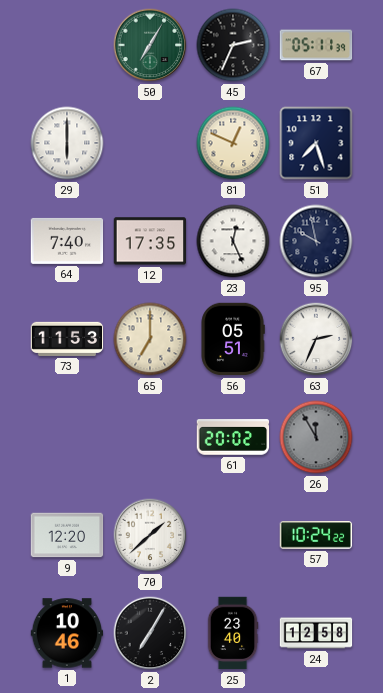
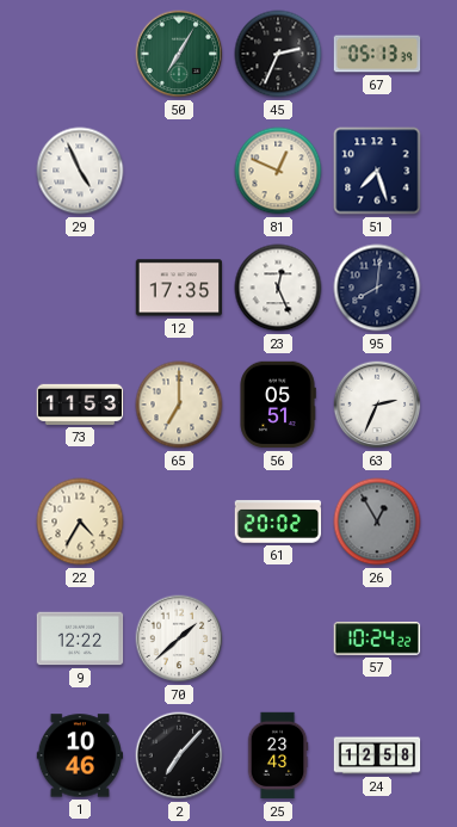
67: 05:11 -> 05:13 (377, 54)
29: 6:00 -> 4:56 (80, 171)
64: 7:40 -> none (67, 241)
95: 9:58 -> 8:01 (377, 288)
22: none -> 4:35 (80, 521)
26: 11:55 -> 12:55 (377, 521)
9: 12:20 -> 12:22 (80, 638)
2: 7:05 -> 7:07 (179, 755)
25: 23:40 -> 23:43 (278, 755)
